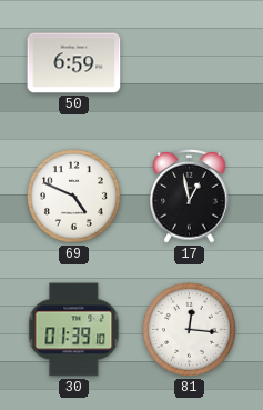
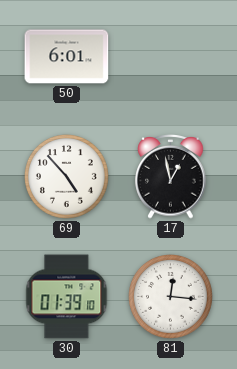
50: 6:59 -> 6:01 (67, 57)
69: 4:49 -> 4:53 (67, 177)
